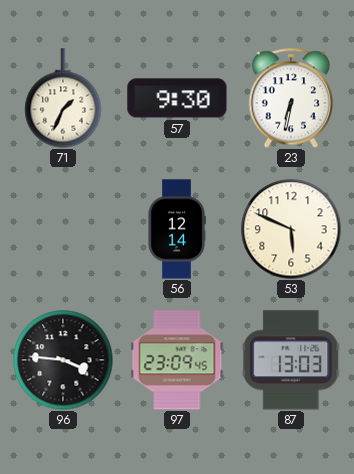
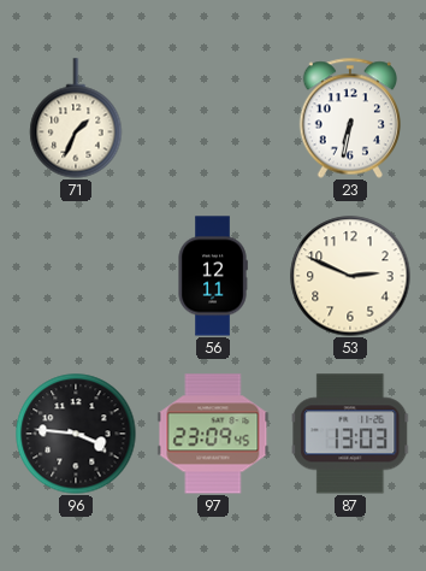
57: 9:30 -> none (177, 98)
56: 12:14 -> 12:11 (213, 276)
53: 5:49 -> 2:49 (350, 276)
